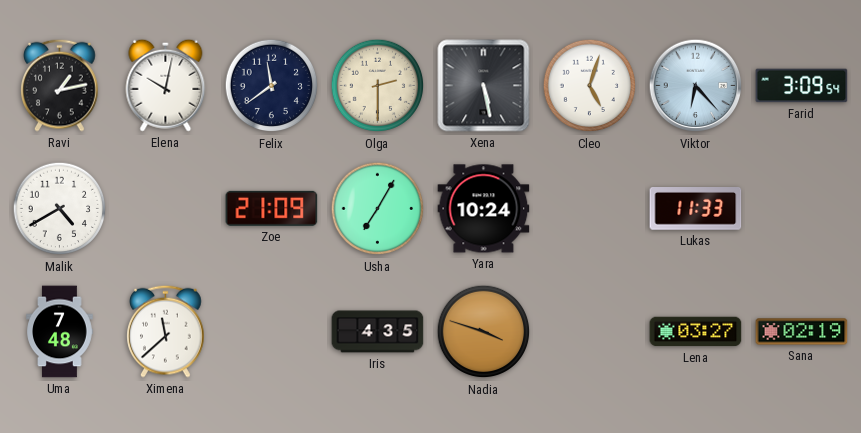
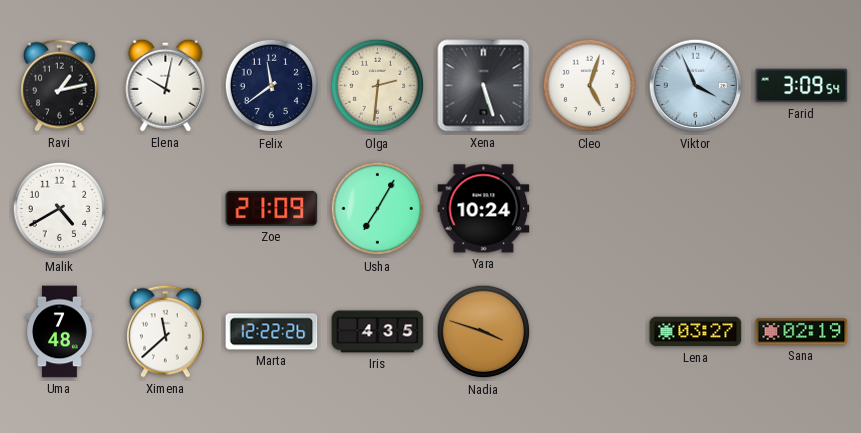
Olga: 2:30 -> 2:31 (378, 86)
Xena: 5:28 -> 5:27 (484, 86)
Viktor: 6:23 -> 3:56 (696, 86)
Lukas: 11:33 -> none (696, 209)
Marta: none -> 12:22 (272, 332)
